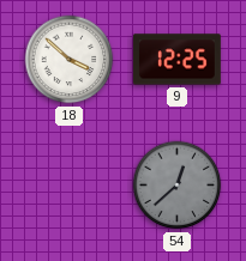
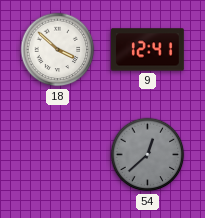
9: 12:25 -> 12:41 (147, 50)
